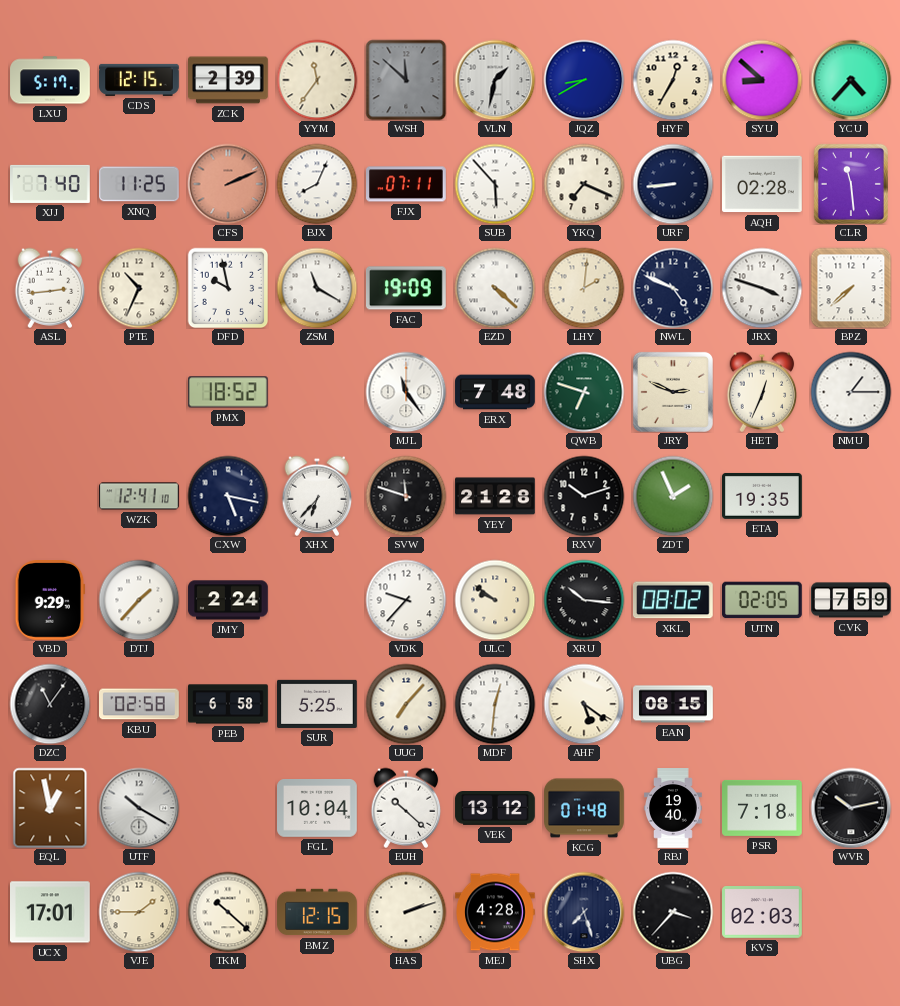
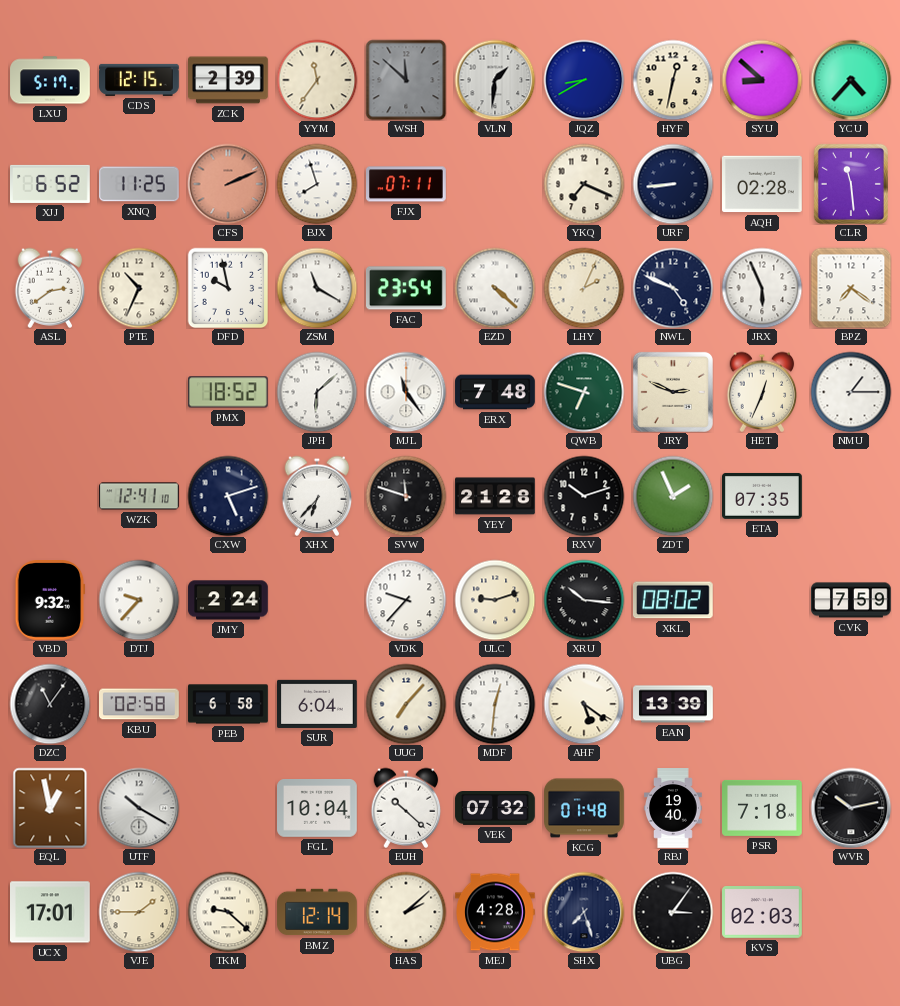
VLN: 1:32 -> 1:31 (495, 80)
HYF: 12:35 -> 12:32 (673, 80)
XJJ: 7:40 -> 6:52 (50, 184)
BJX: 8:04 -> 7:57 (317, 184)
SUB: 5:53 -> none (495, 184)
ASL: 2:44 -> 2:39 (50, 288)
FAC: 19:09 -> 23:54 (406, 288)
LHY: 2:01 -> 2:04 (584, 288)
JRX: 3:48 -> 5:56 (762, 288)
BPZ: 7:38 -> 7:21 (851, 288)
JPH: none -> 6:08 (317, 392)
CXW: 5:17 -> 5:12 (228, 496)
ETA: 19:35 -> 07:35 (763, 496)
VBD: 9:29 -> 9:32 (50, 601)
DTJ: 1:37 -> 9:37 (139, 600)
ULC: 9:51 -> 9:12 (495, 600)
UTN: 02:05 -> none (763, 600)
SUR: 5:25 -> 6:04 (318, 704)
EAN: 08:15 -> 13:39 (673, 704)
VEK: 13:12 -> 07:32 (495, 809)
TKM: 10:22 -> 9:22 (228, 912)
BMZ: 12:15 -> 12:14 (317, 912)
HAS: 2:12 -> 2:08 (406, 912)
UBG: 3:37 -> 3:06 (673, 912)
